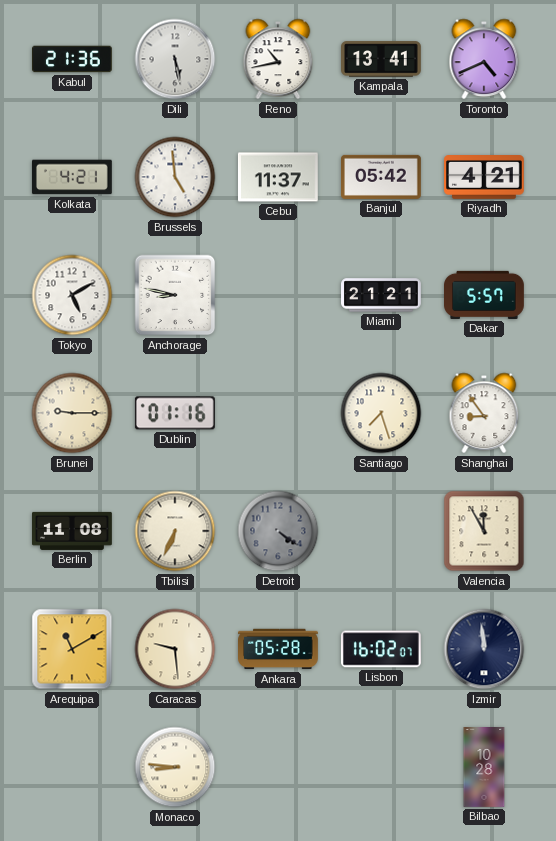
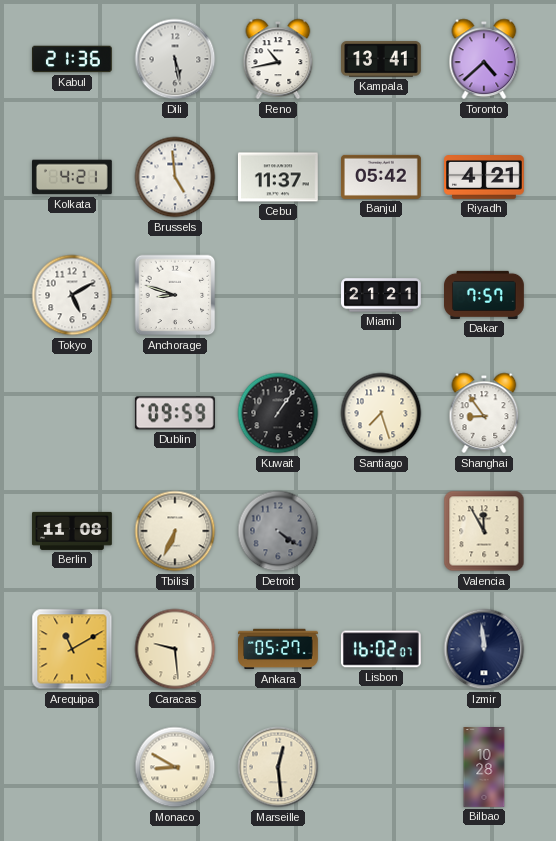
Toronto: 4:41 -> 4:38 (484, 59)
Anchorage: 8:47 -> 8:48 (175, 295)
Dakar: 5:57 -> 7:57 (485, 295)
Brunei: 9:15 -> none (72, 413)
Dublin: 01:16 -> 09:59 (175, 413)
Kuwait: none -> 1:06 (278, 413)
Ankara: 05:28 -> 05:27 (279, 649)
Monaco: 8:46 -> 8:50 (175, 767)
Marseille: none -> 12:29 (278, 767)
